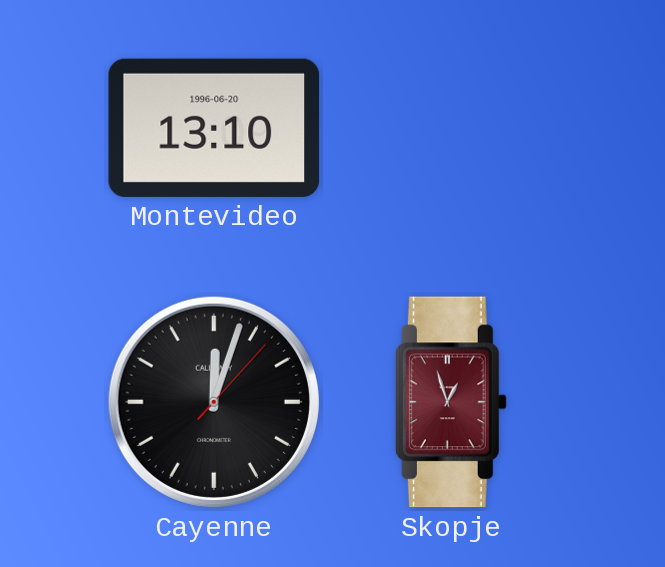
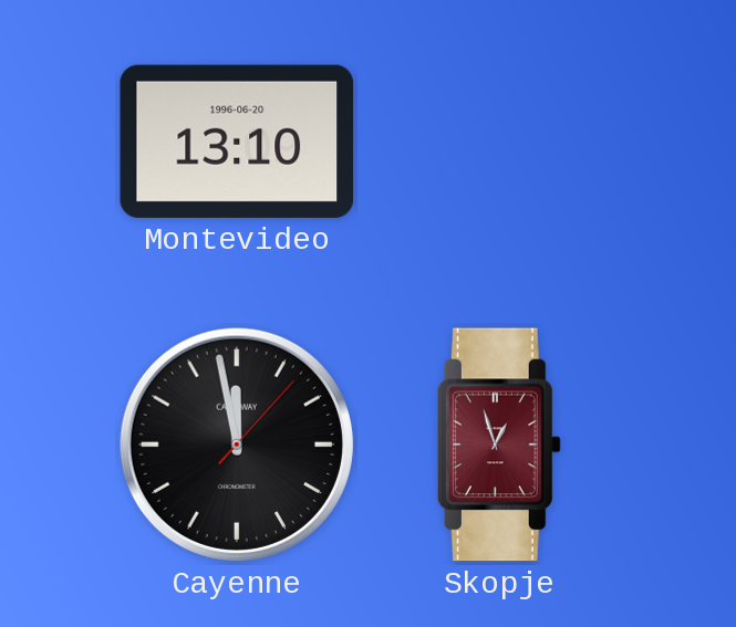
Cayenne: 12:03 -> 11:58 (237, 445)
